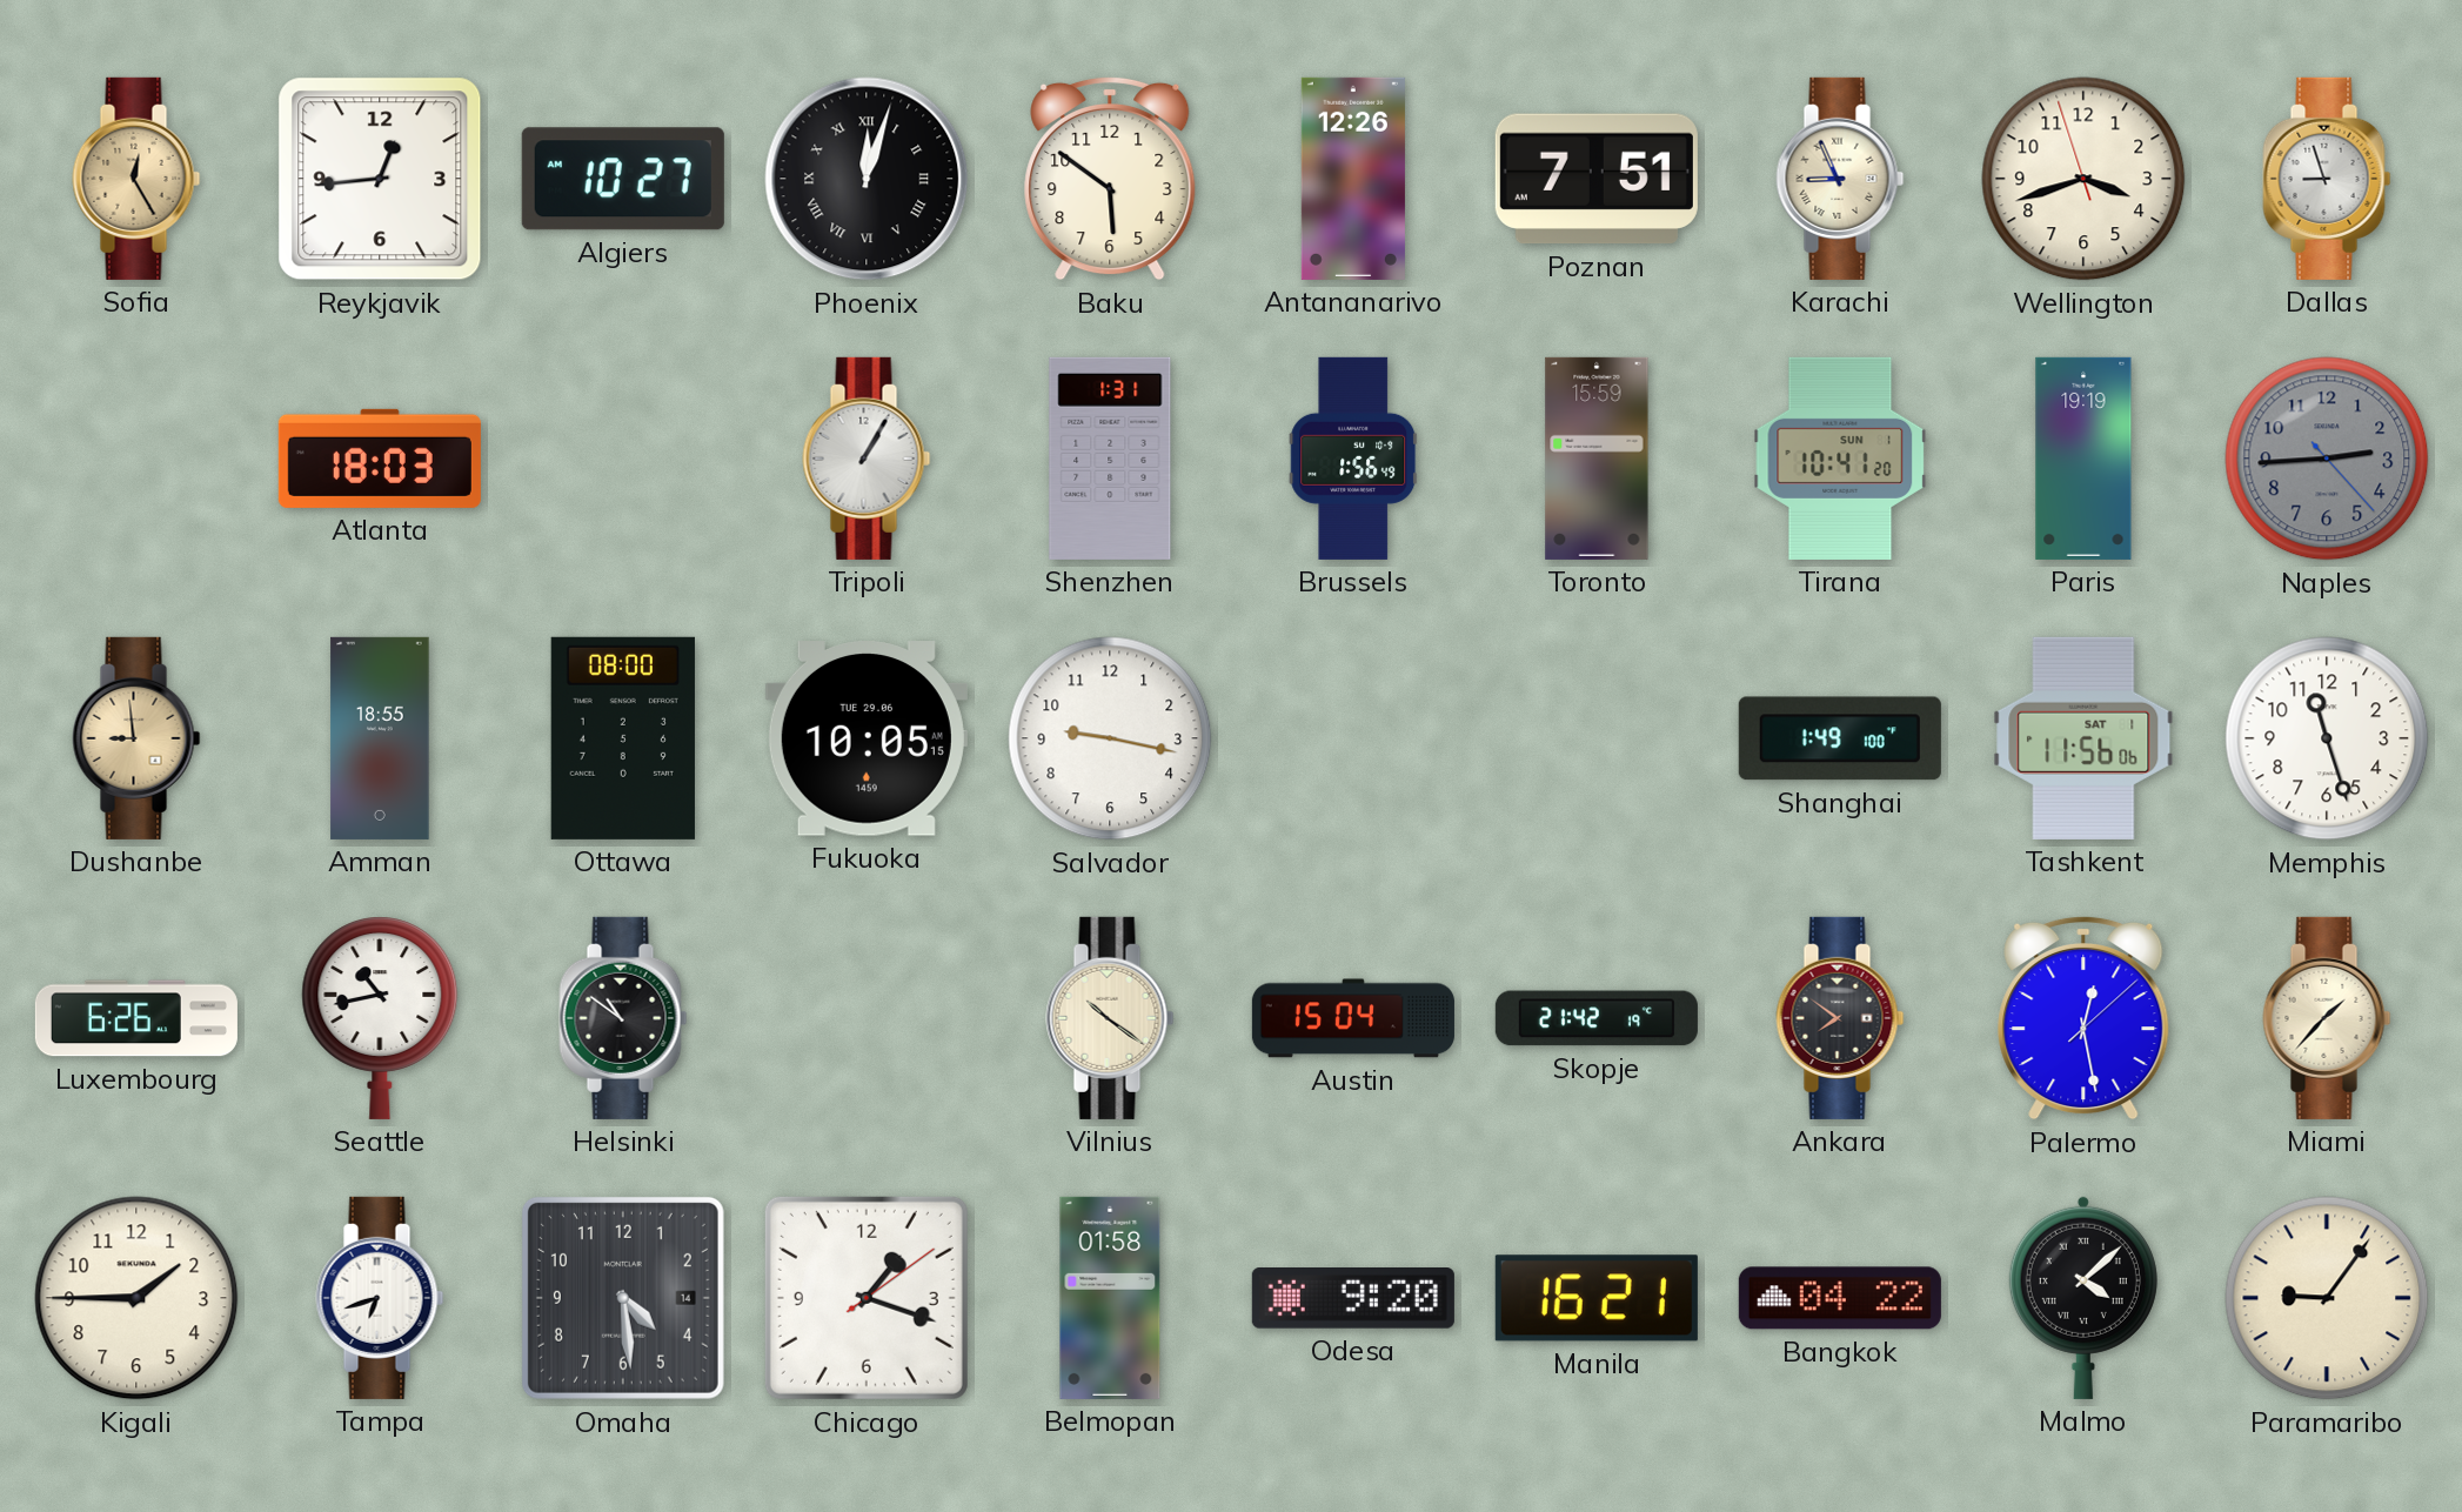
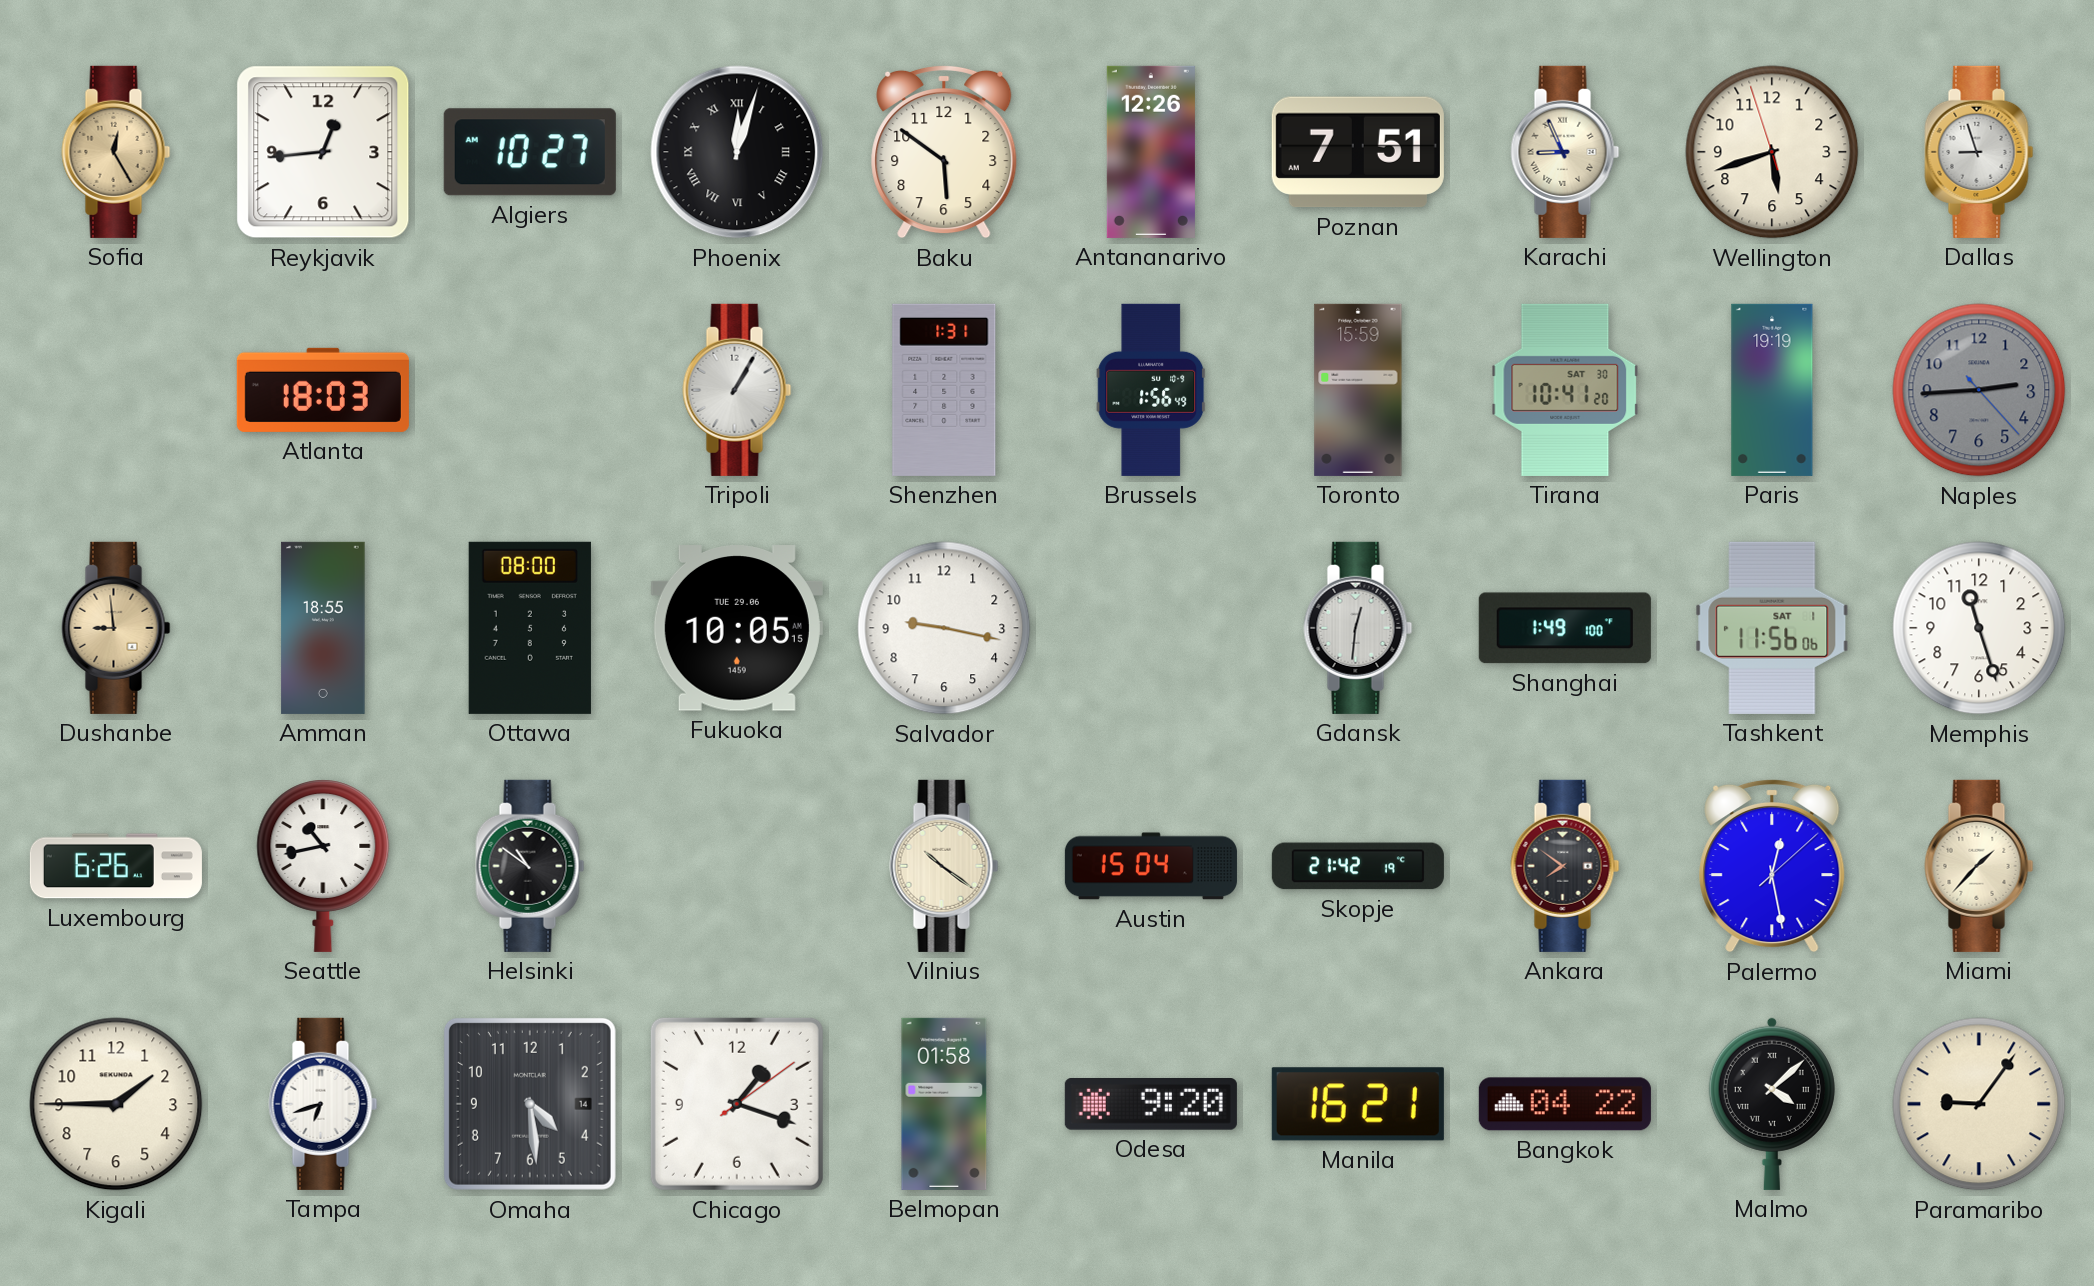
Wellington: 3:41 -> 5:41 (1772, 152)
Tirana date: SUN 1 -> SAT 30 (1565, 390)
Gdansk: none -> 12:31 (1358, 628)
